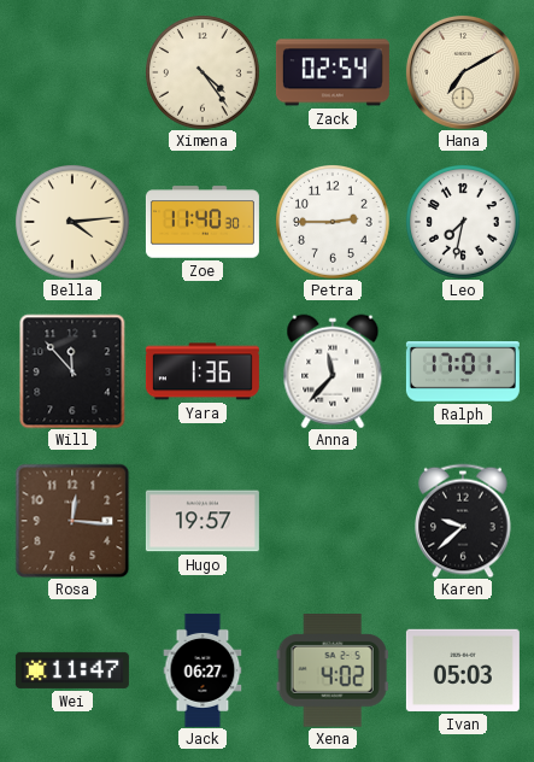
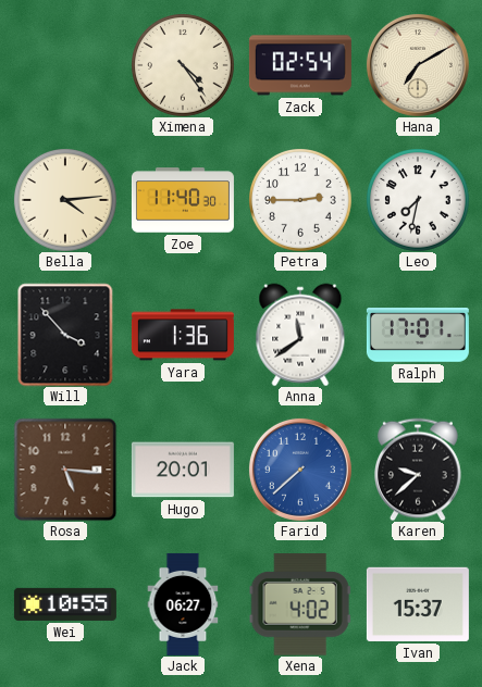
Will: 11:53 -> 3:53 (65, 335)
Anna: 11:37 -> 11:39 (300, 335)
Rosa: 12:16 -> 5:16 (65, 470)
Hugo: 19:57 -> 20:01 (183, 470)
Farid: none -> 7:38 (300, 470)
Wei: 11:47 -> 10:55 (65, 604)
Ivan: 05:03 -> 15:37 (418, 604)
